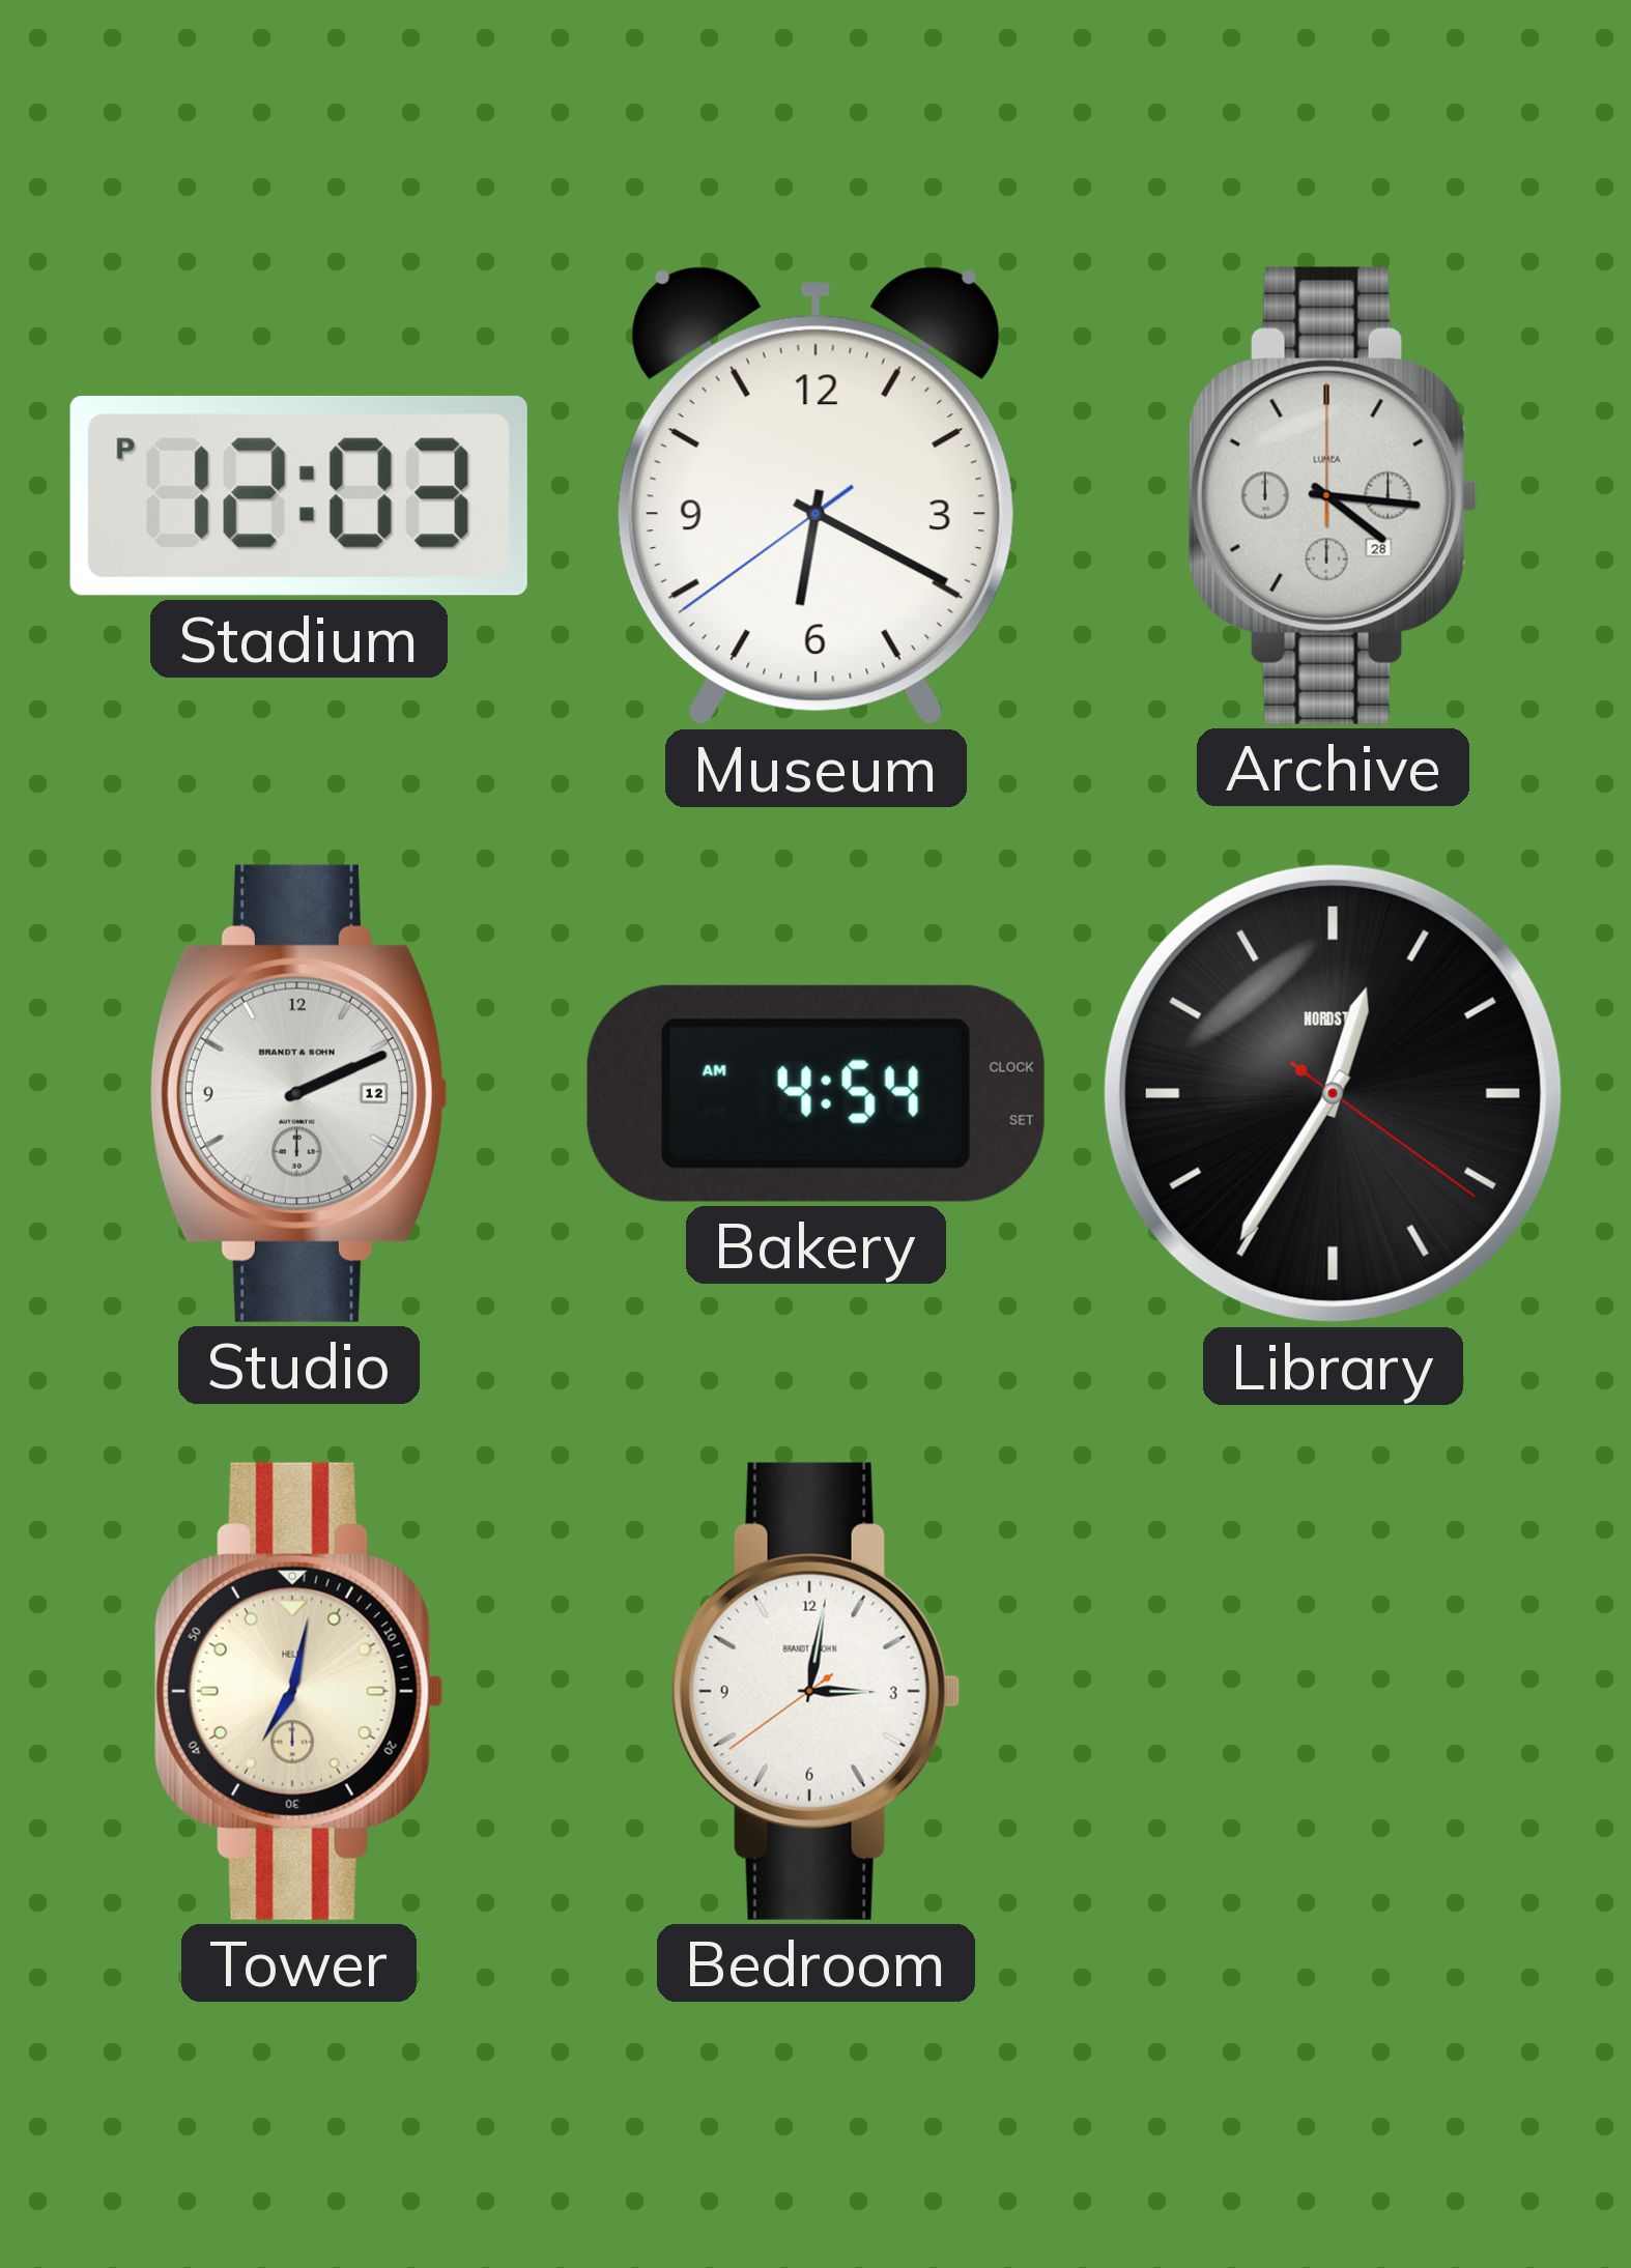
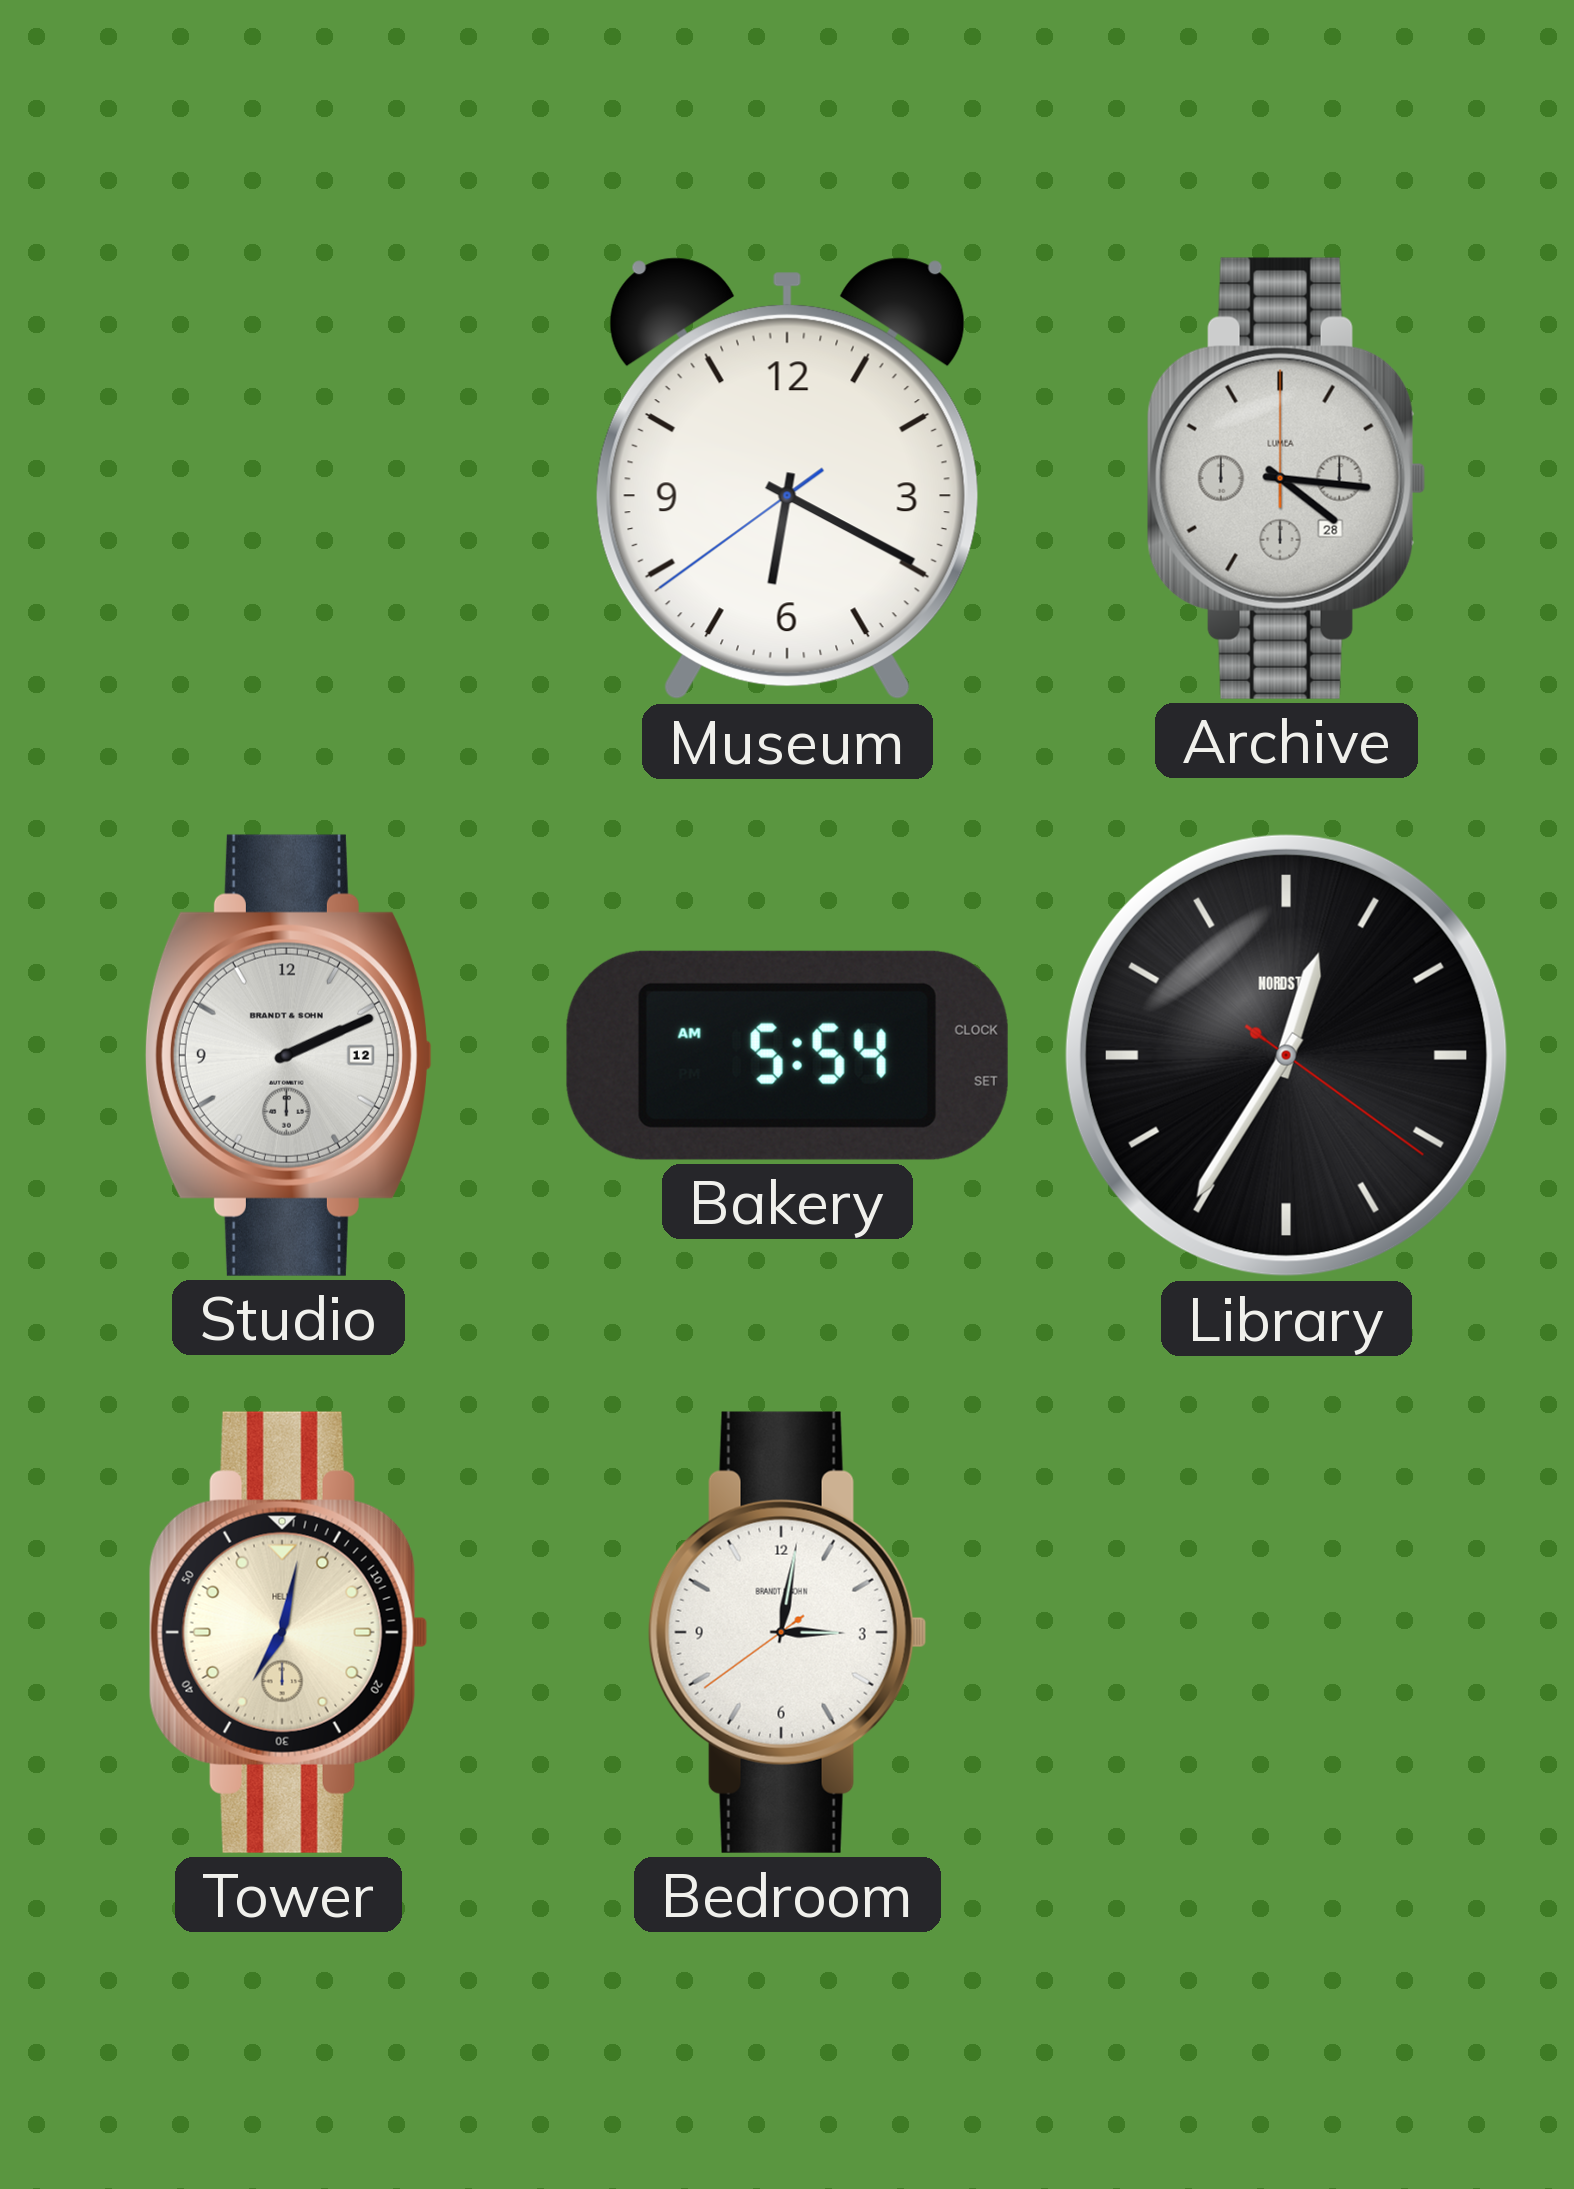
Stadium: 12:03 -> none (298, 495)
Bakery: 4:54 -> 5:54 (787, 1055)
